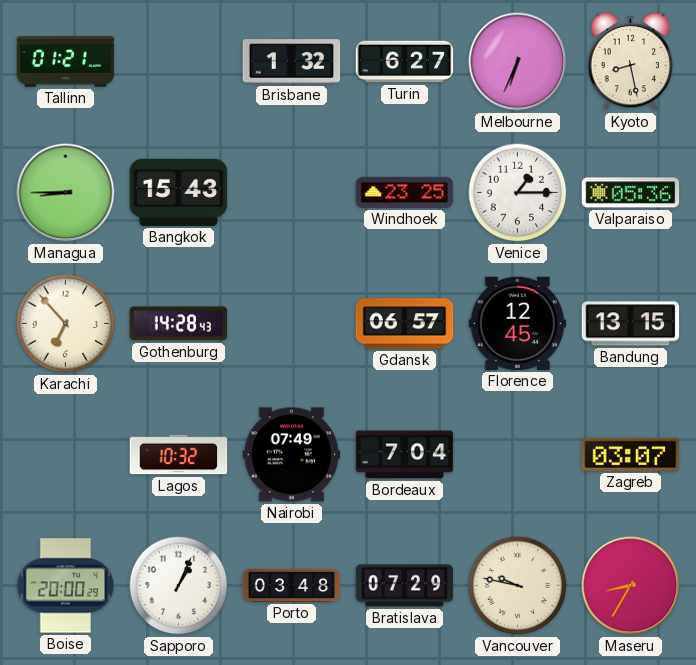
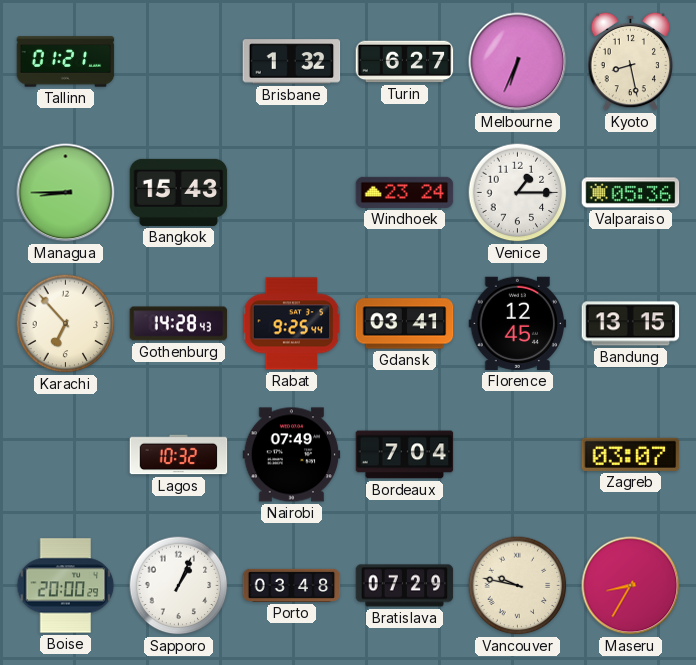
Windhoek: 23:25 -> 23:24 (405, 192)
Rabat: none -> 9:25 (292, 324)
Gdansk: 06:57 -> 03:41 (405, 324)
